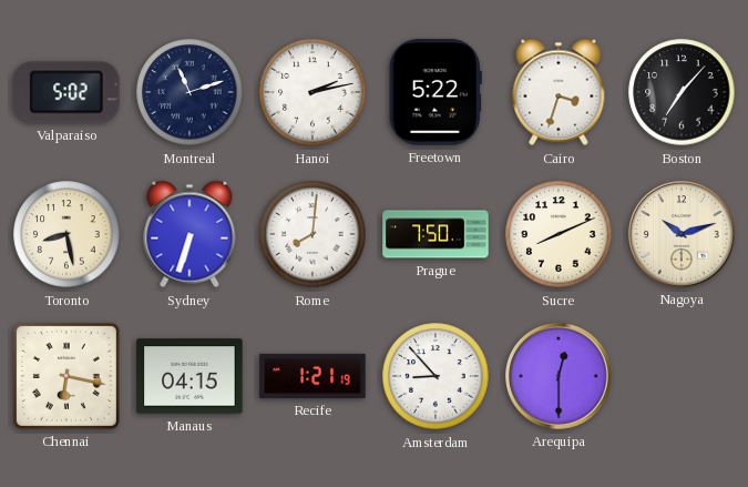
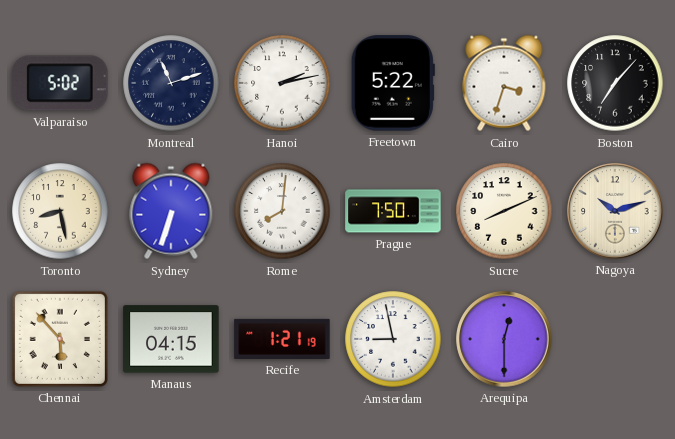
Chennai: 6:17 -> 5:53 (60, 339)
Amsterdam: 8:53 -> 8:58 (393, 339)
